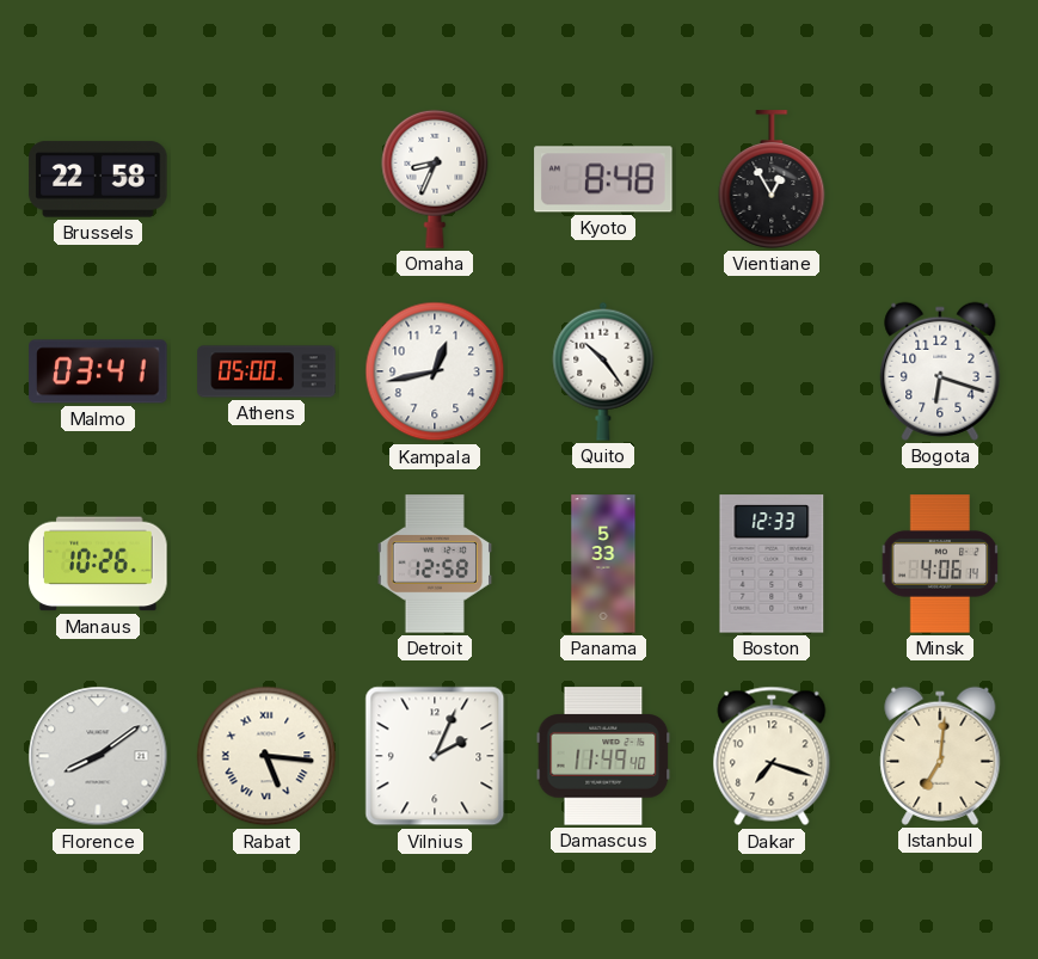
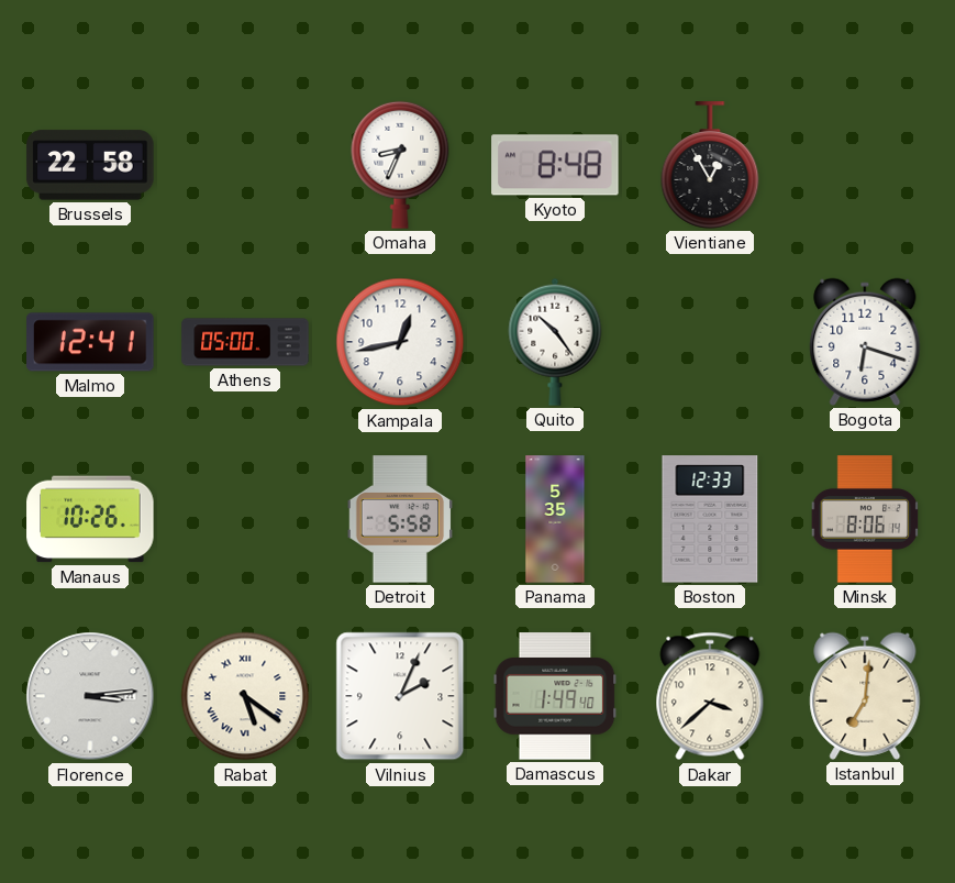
Malmo: 03:41 -> 12:41 (90, 342)
Detroit: 12:58 -> 5:58 (400, 519)
Panama: 5:33 -> 5:35 (555, 519)
Minsk: 4:06 -> 8:06 (865, 519)
Florence: 8:09 -> 3:14 (90, 696)
Rabat: 5:16 -> 5:21 (245, 696)
Damascus: 11:49 -> 1:49 (555, 696)
Dakar: 7:18 -> 3:38 (710, 696)
